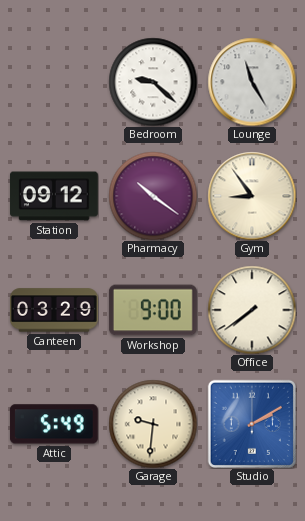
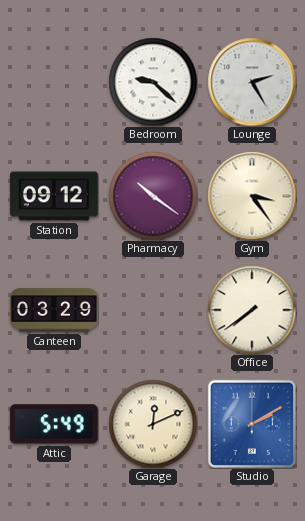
Lounge: 11:25 -> 2:25 (252, 82)
Gym: 8:54 -> 3:24 (252, 196)
Workshop: 9:00 -> none (153, 310)
Garage: 9:31 -> 12:11 (153, 424)
